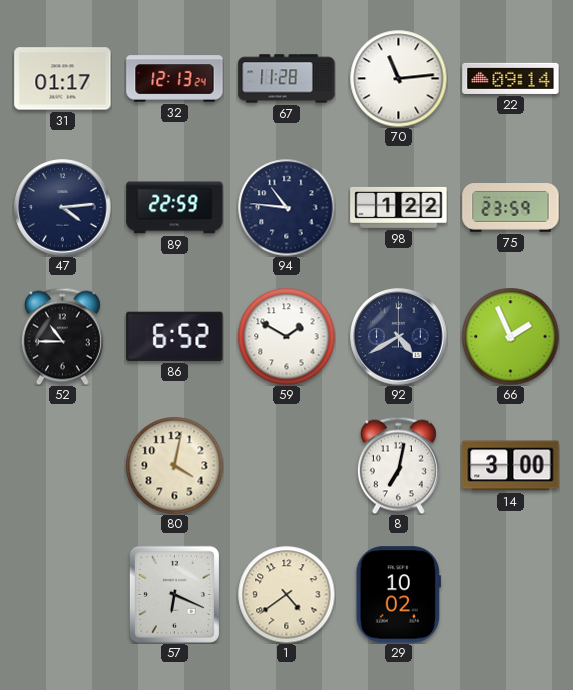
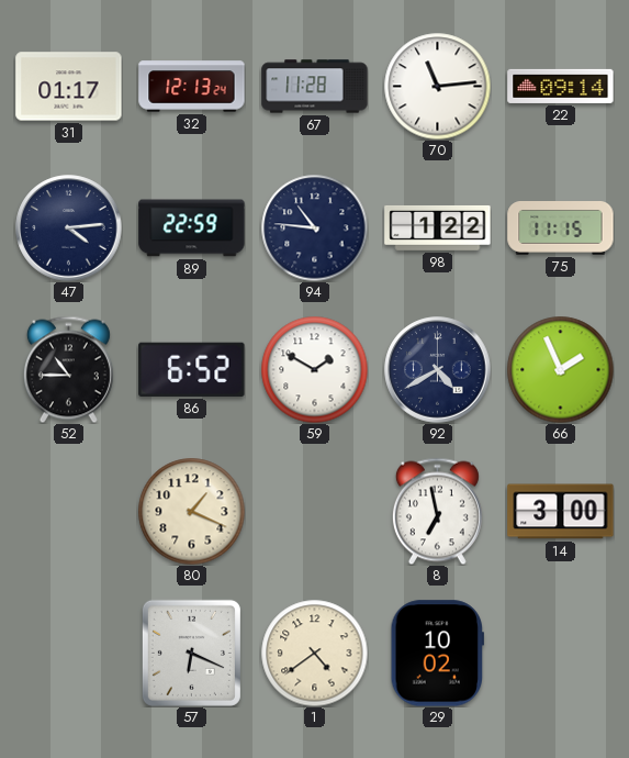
75: 23:59 -> 11:15 (561, 228)
80: 4:02 -> 1:19 (191, 511)
8: 7:02 -> 6:58 (437, 511)
